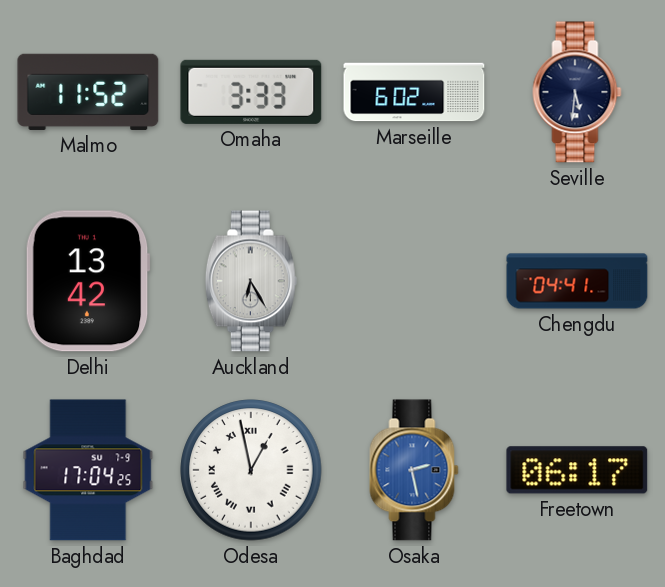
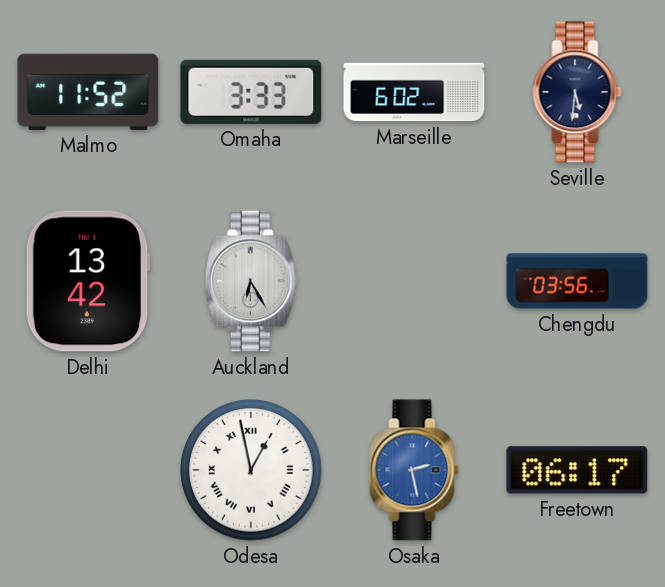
Chengdu: 04:41 -> 03:56 (577, 281)
Baghdad: 17:04 -> none (88, 470)
